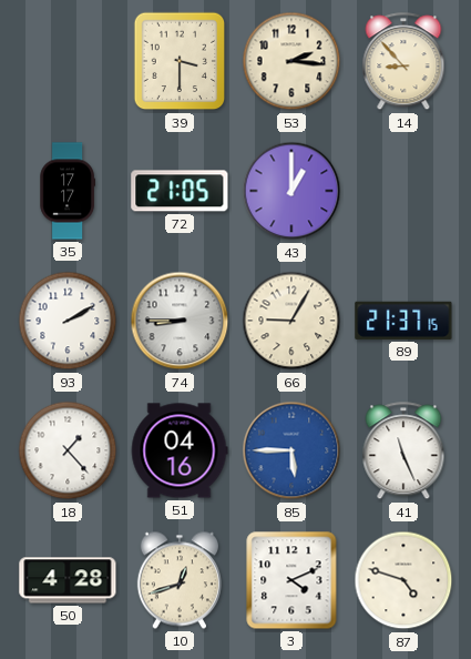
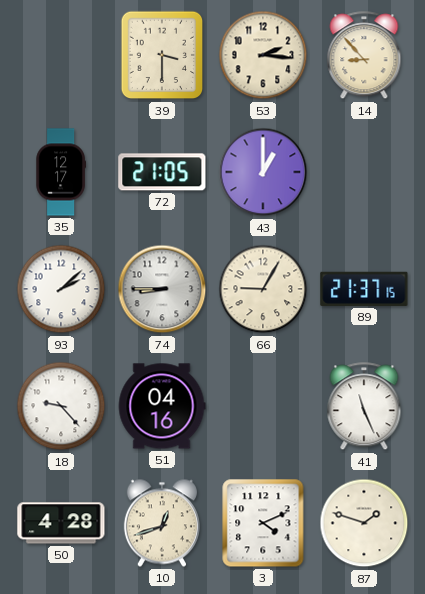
35: 17:17 -> 12:17 (60, 172)
93: 2:10 -> 2:08 (61, 289)
18: 1:23 -> 9:23 (61, 406)
85: 5:45 -> none (291, 450)
87: 4:48 -> 1:48 (364, 523)
